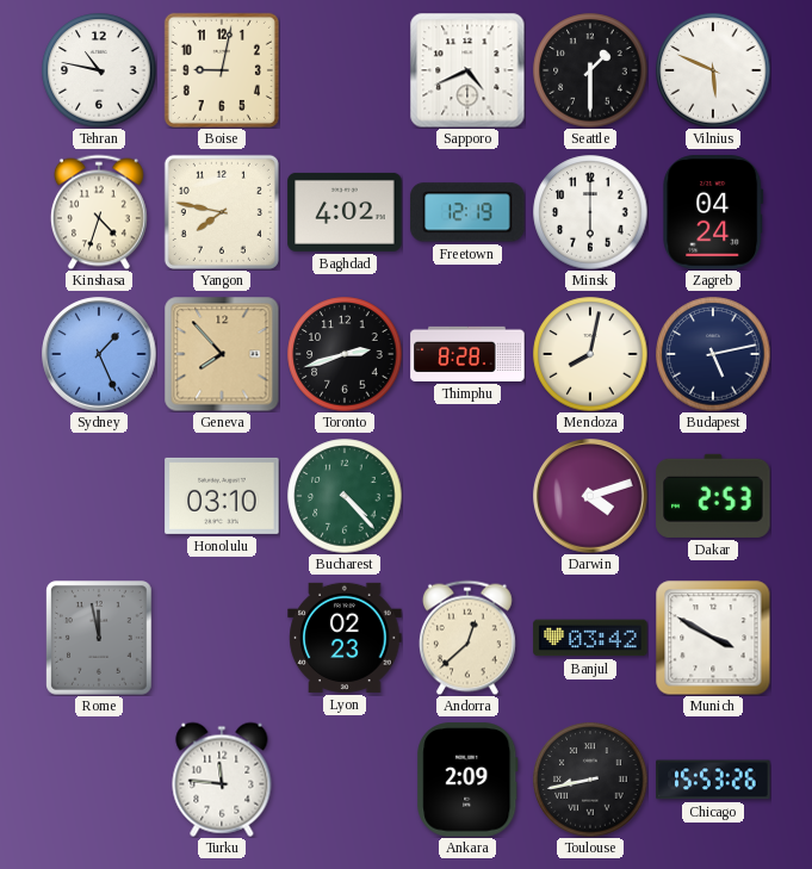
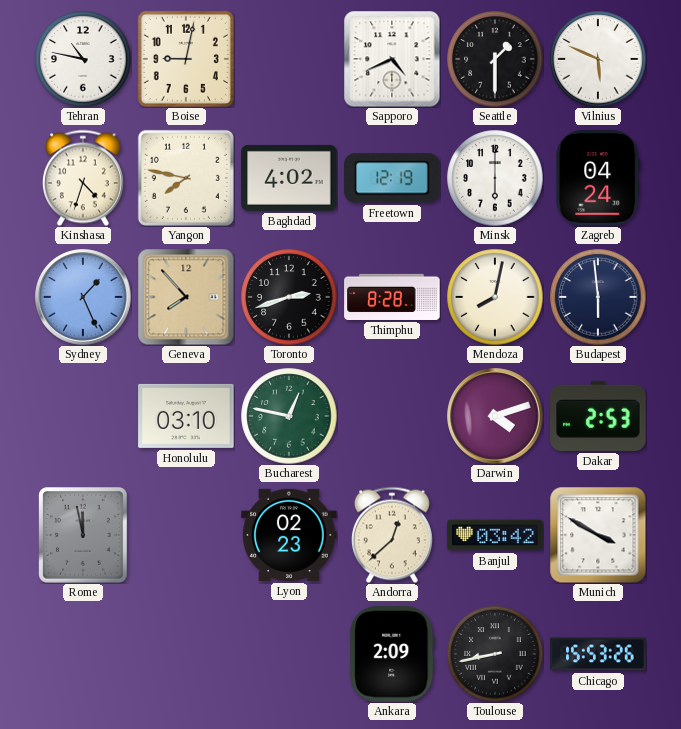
Budapest: 5:13 -> 5:59 (598, 297)
Bucharest: 4:23 -> 12:47 (289, 416)
Turku: 11:46 -> none (222, 780)
